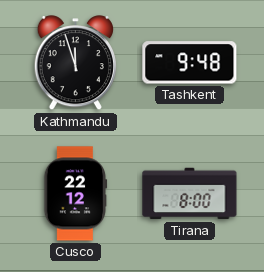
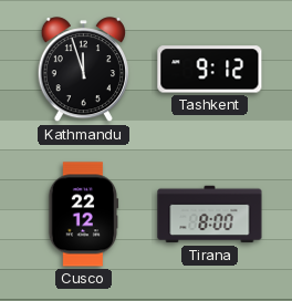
Tashkent: 9:48 -> 9:12 (210, 70)
